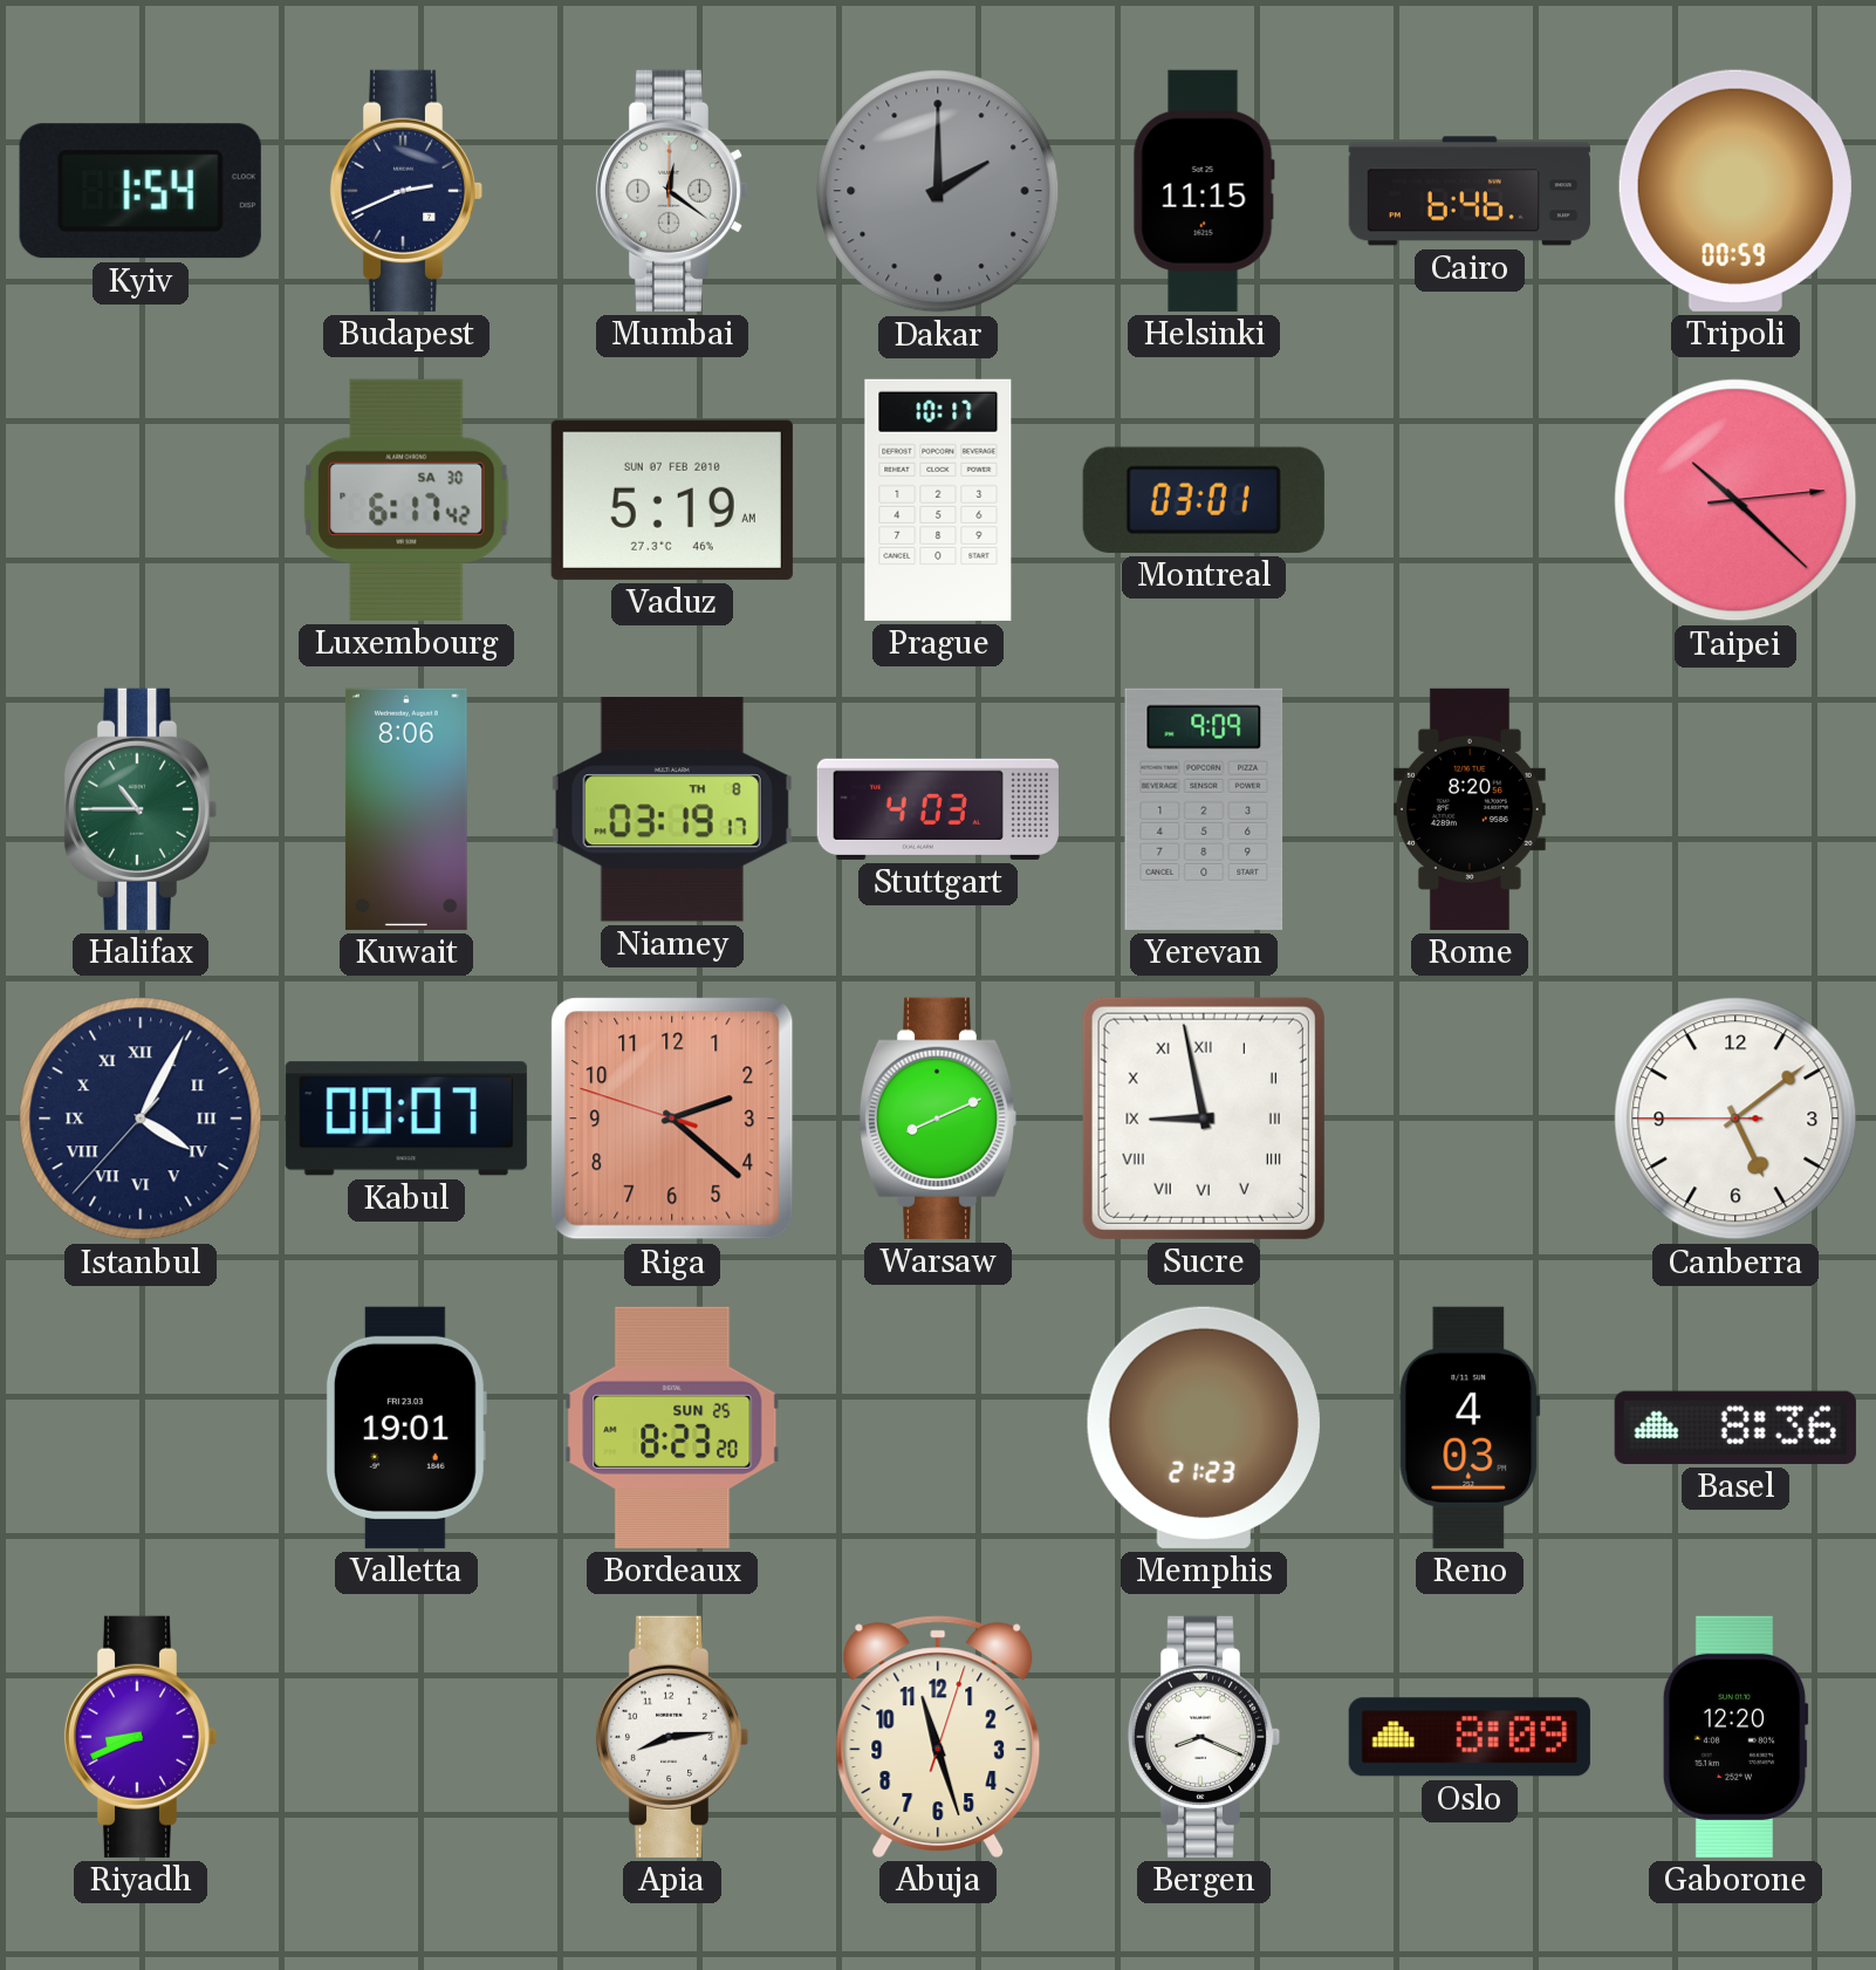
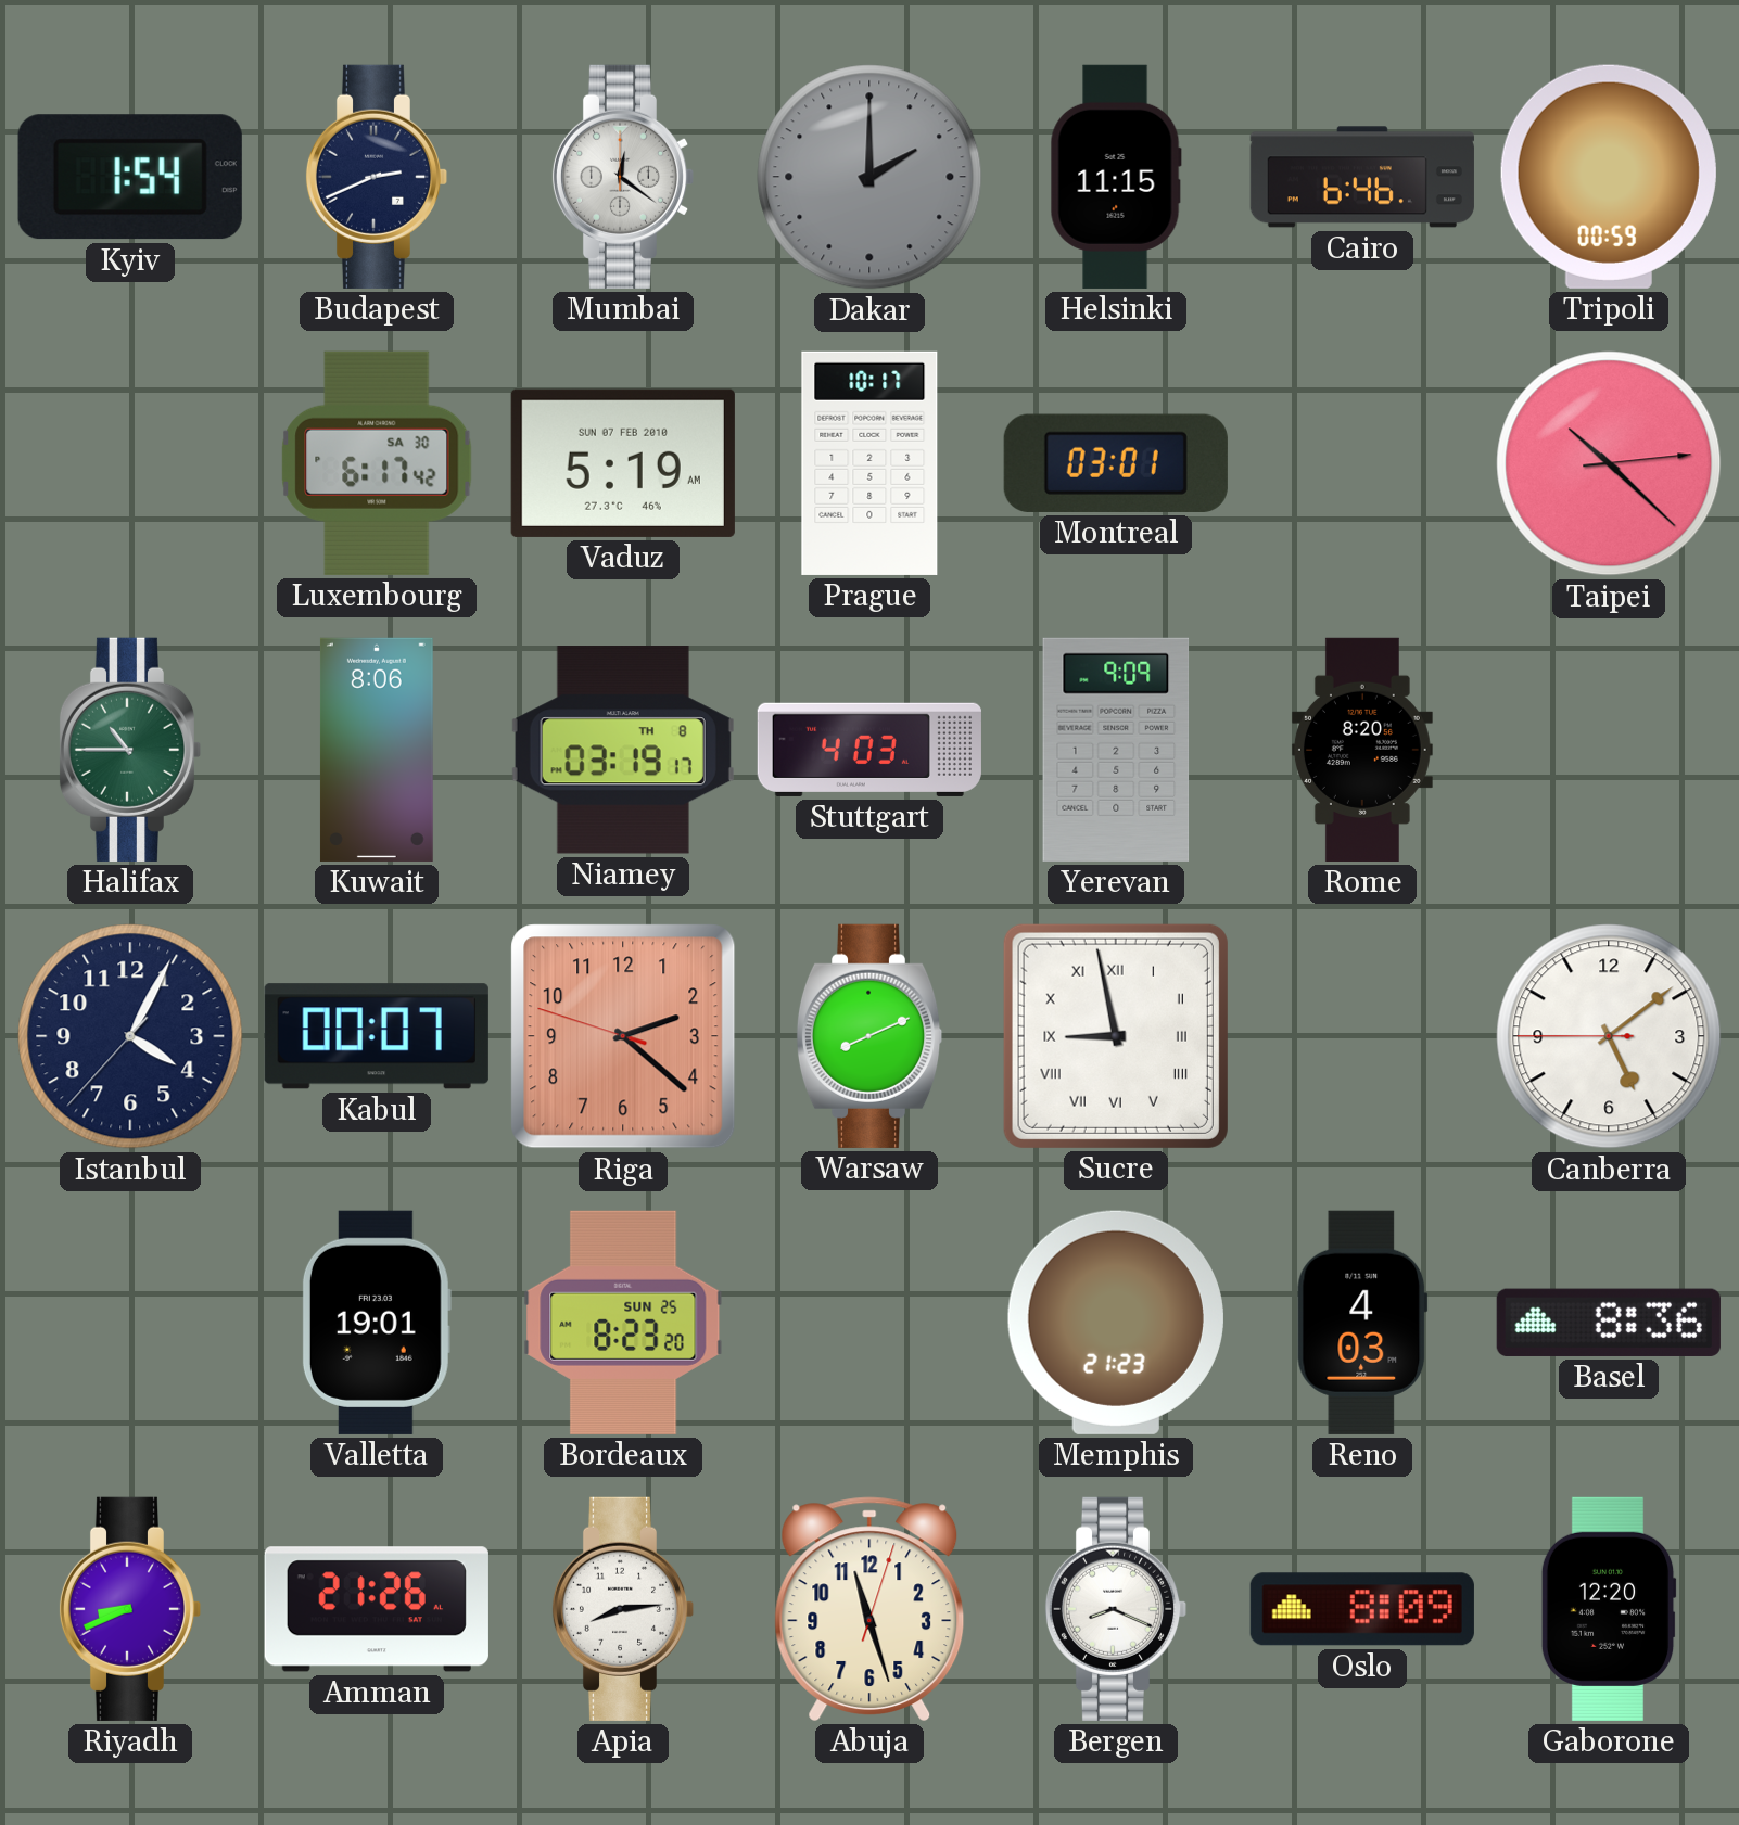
Istanbul numerals: Roman -> Arabic (130, 1036)
Amman: none -> 21:26 (377, 1609)
